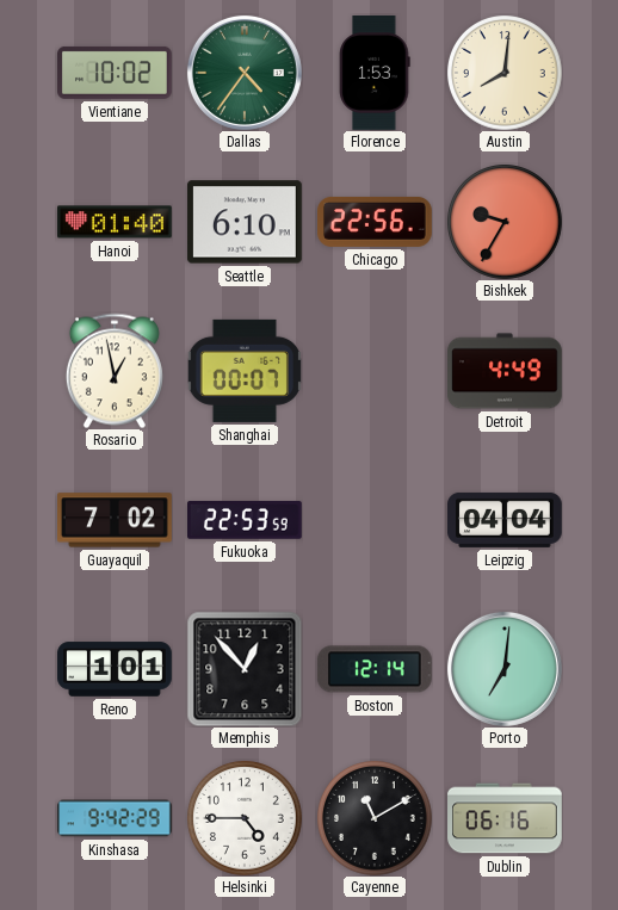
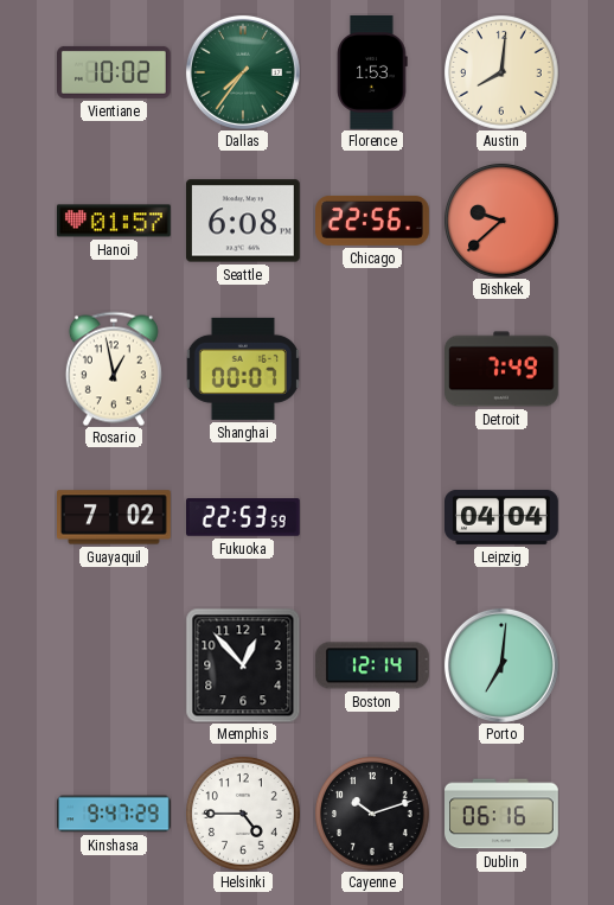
Dallas: 4:36 -> 7:36 (243, 72)
Hanoi: 01:40 -> 01:57 (115, 221)
Seattle: 6:10 -> 6:08 (243, 221)
Bishkek: 9:35 -> 9:38 (501, 221)
Detroit: 4:49 -> 7:49 (503, 369)
Reno: 1:01 -> none (115, 669)
Kinshasa: 9:42 -> 9:47 (114, 814)
Cayenne: 11:10 -> 10:12 (372, 814)
